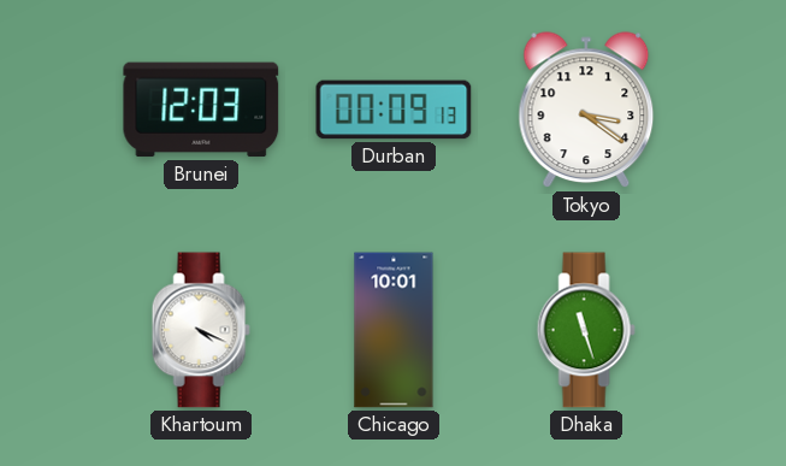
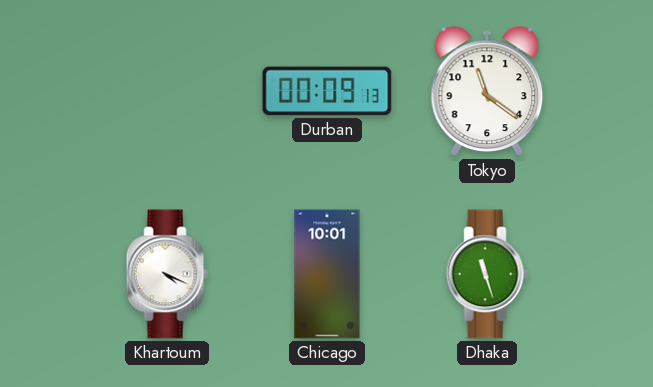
Brunei: 12:03 -> none (201, 110)
Tokyo: 3:21 -> 11:21 (487, 92)
